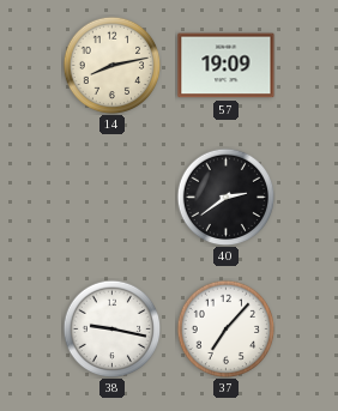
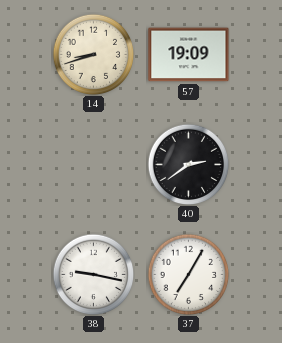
14: 8:13 -> 8:42 (93, 54)
37: 7:07 -> 7:05 (188, 274)
